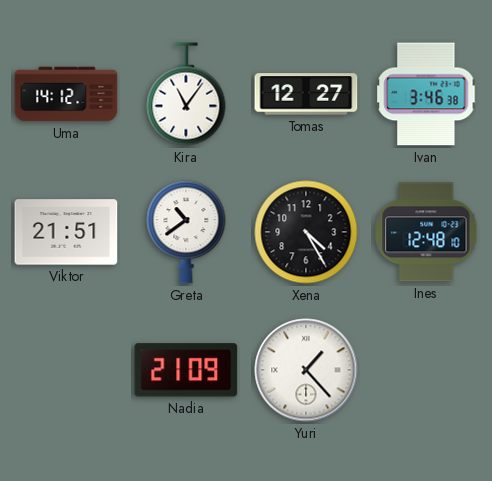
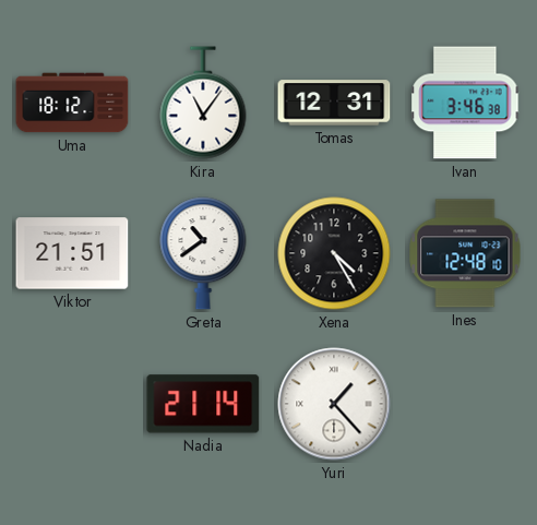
Uma: 14:12 -> 18:12 (72, 103)
Tomas: 12:27 -> 12:31 (334, 103)
Nadia: 21:09 -> 21:14 (203, 404)
